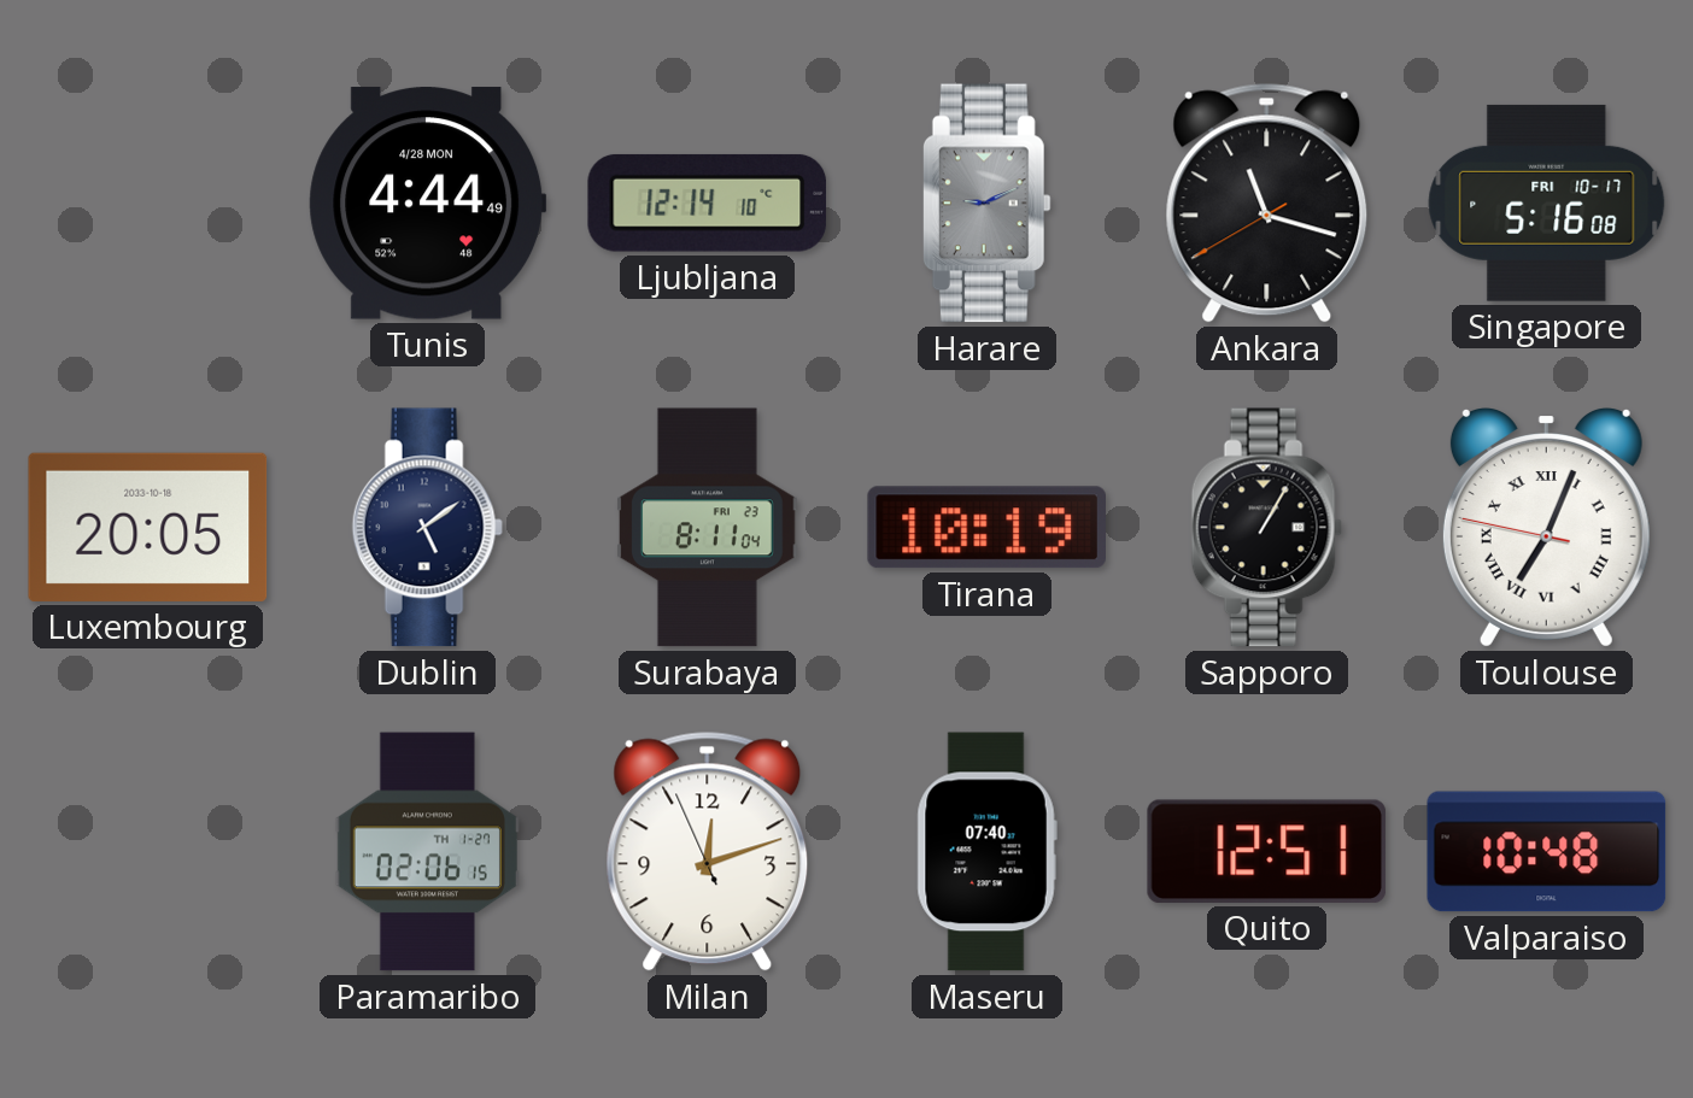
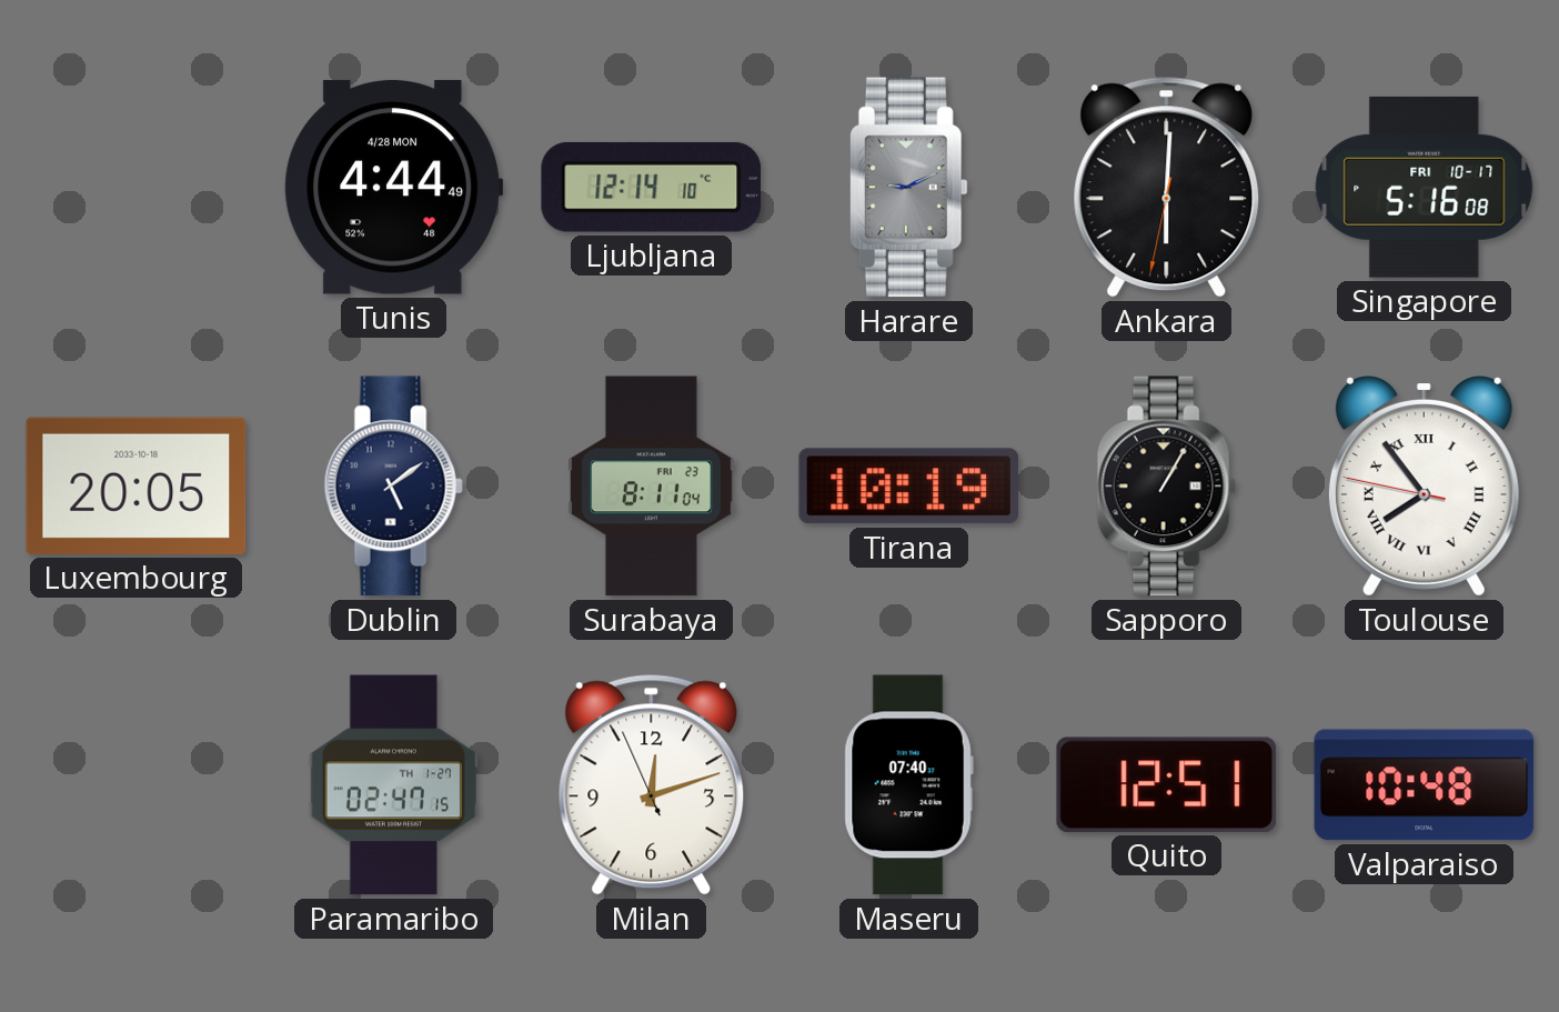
Ankara: 11:17 -> 6:00 (1167, 187)
Toulouse: 7:03 -> 7:53 (1424, 487)
Paramaribo: 02:06 -> 02:47 (393, 785)
